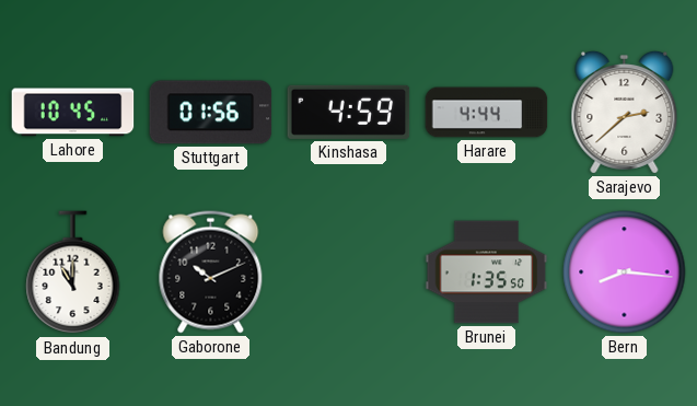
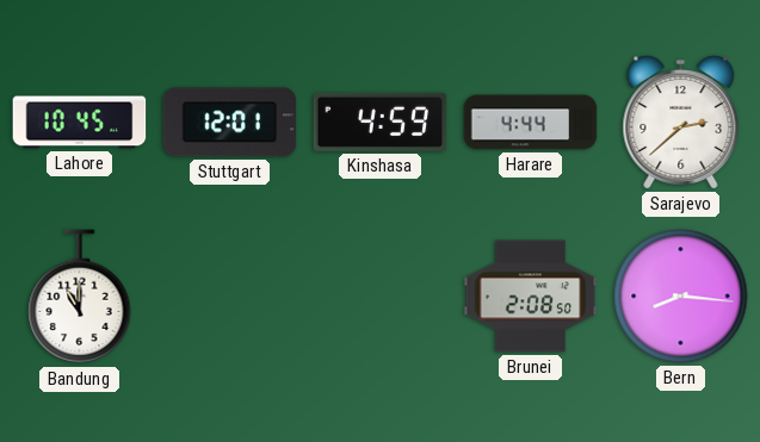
Stuttgart: 01:56 -> 12:01 (230, 123)
Gaborone: 10:11 -> none (211, 272)
Brunei: 1:35 -> 2:08 (531, 297)
